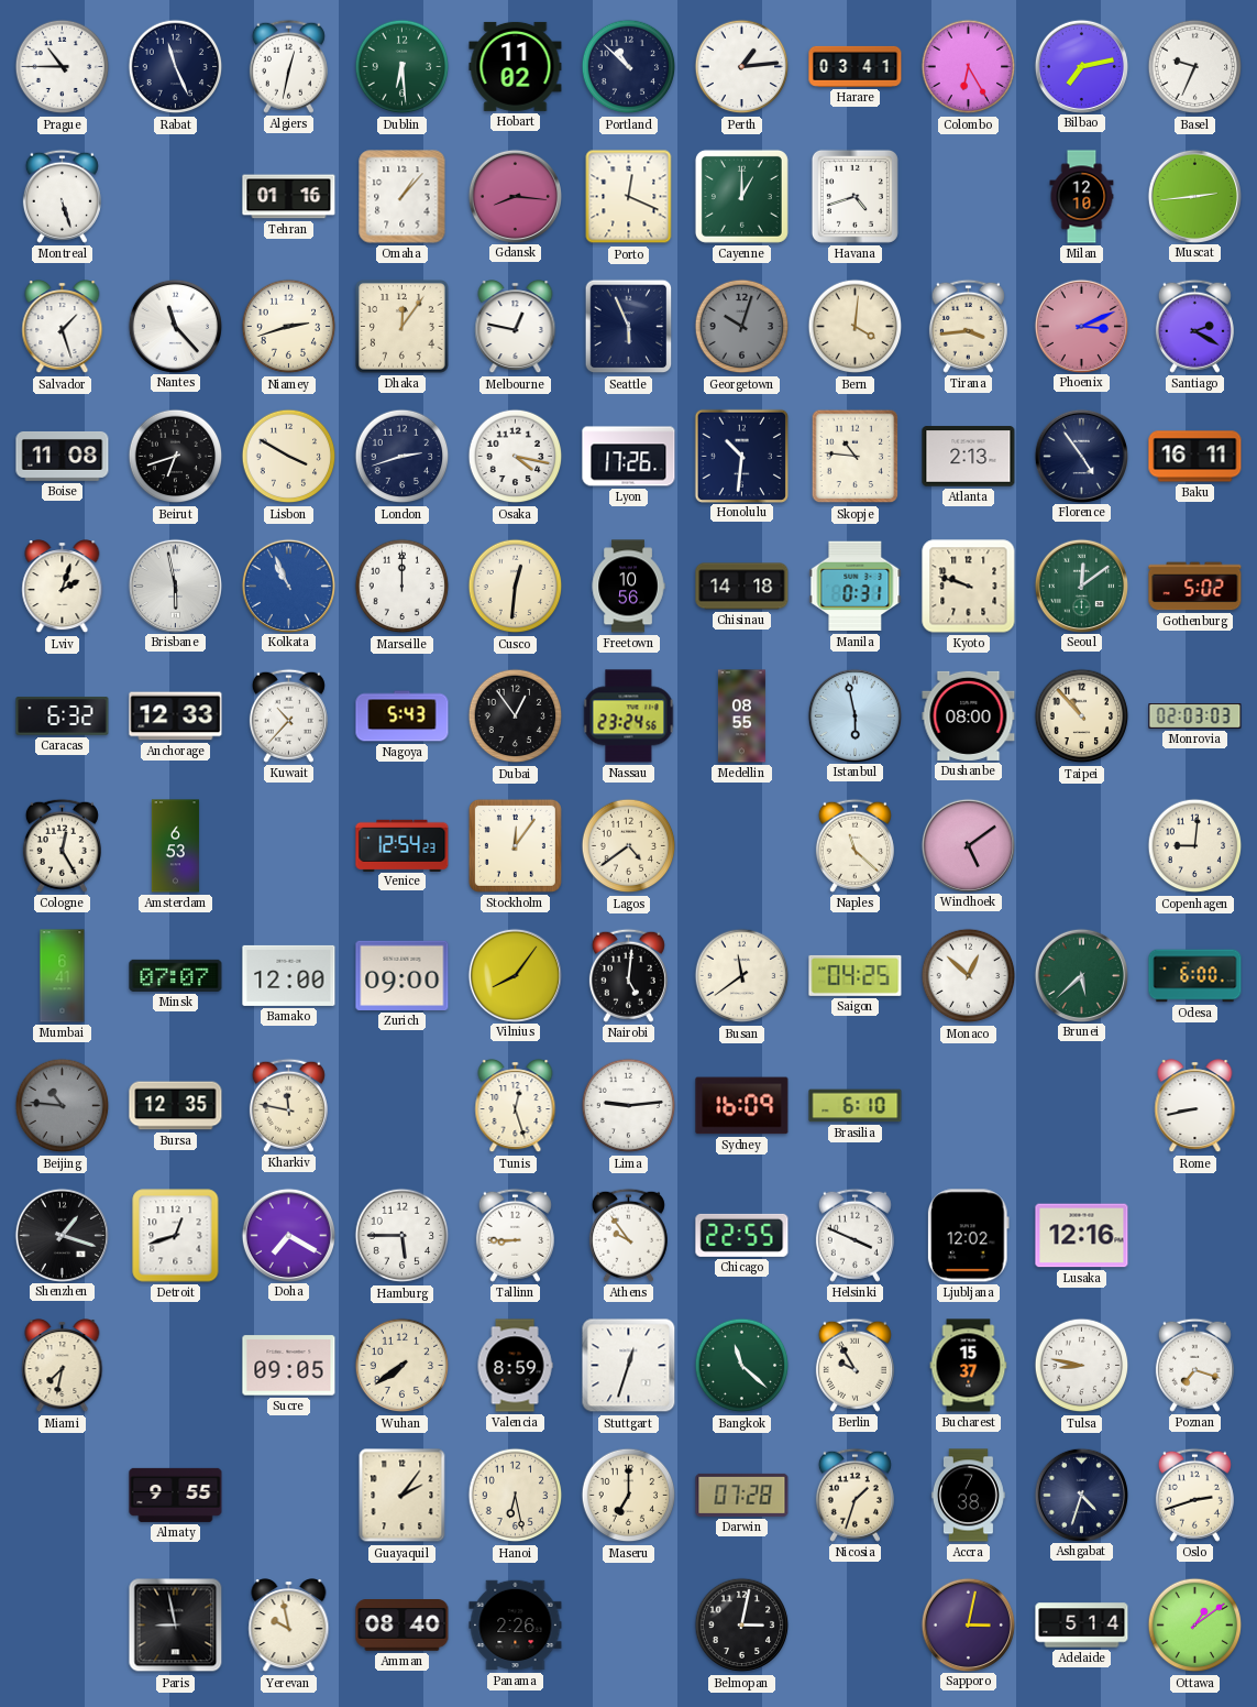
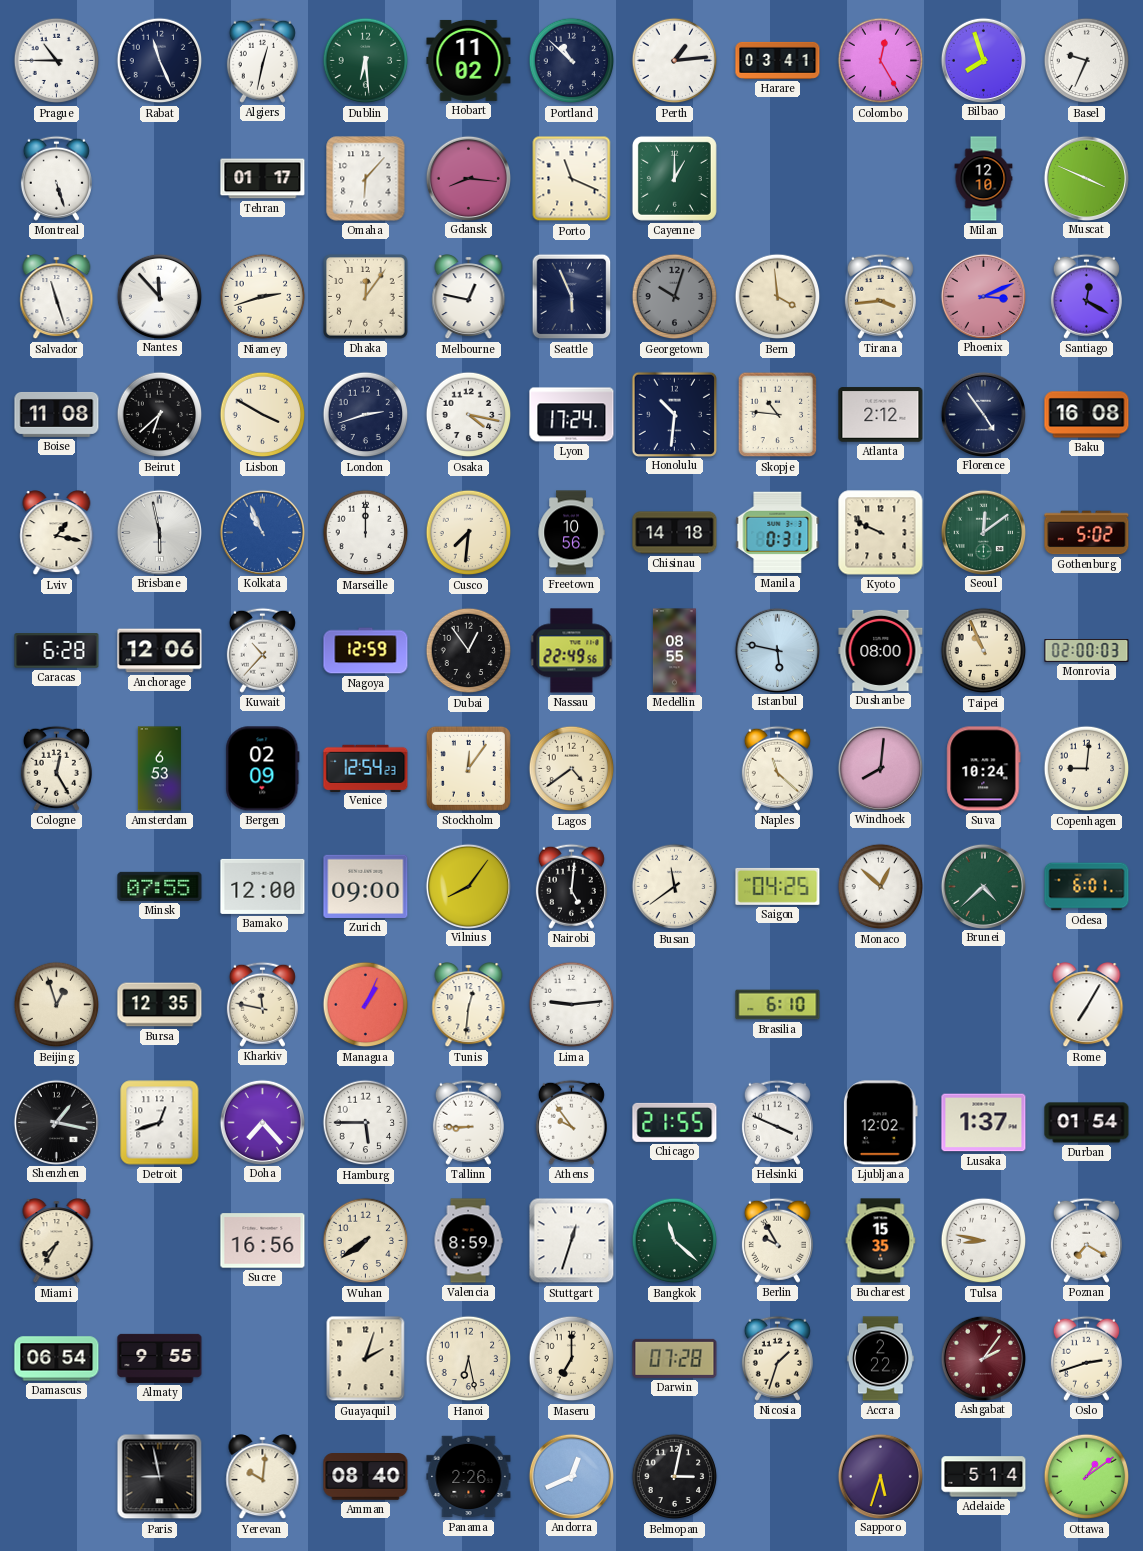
Colombo: 6:25 -> 12:25 (881, 61)
Bilbao: 7:13 -> 7:57 (983, 60)
Tehran: 01:16 -> 01:17 (263, 179)
Omaha: 1:07 -> 6:07 (366, 179)
Porto: 12:19 -> 11:19 (572, 179)
Havana: 4:42 -> none (854, 196)
Muscat: 2:44 -> 3:49 (1086, 178)
Salvador: 1:27 -> 11:27 (57, 297)
Nantes: 11:23 -> 11:53 (159, 296)
Bern: 4:01 -> 3:59 (778, 297)
Santiago: 2:20 -> 12:20 (1086, 296)
Beirut: 6:42 -> 6:38 (160, 415)
Lyon: 17:26 -> 17:24 (572, 415)
Atlanta: 2:13 -> 2:12 (881, 415)
Baku: 16:11 -> 16:08 (1087, 415)
Lviv: 2:03 -> 1:17 (57, 533)
Cusco: 12:31 -> 7:31 (469, 533)
Kyoto: 9:48 -> 9:49 (881, 533)
Caracas: 6:32 -> 6:28 (57, 651)
Anchorage: 12:33 -> 12:06 (160, 651)
Nagoya: 5:43 -> 12:59 (366, 651)
Nassau: 23:24 -> 22:49 (572, 651)
Istanbul: 5:58 -> 5:47 (777, 650)
Taipei: 10:53 -> 10:56 (984, 651)
Monrovia: 02:03 -> 02:00 (1087, 651)
Bergen: none -> 02:09 (263, 769)
Windhoek: 5:09 -> 8:01 (880, 768)
Suva: none -> 10:24 (984, 769)
Mumbai: 6:41 -> none (63, 976)
Minsk: 07:07 -> 07:55 (160, 886)
Brunei: 5:38 -> 4:38 (983, 886)
Odesa: 6:00 -> 6:01 (1087, 887)
Beijing: 10:46 -> 12:57 (57, 1005)
Beijing dial: grey -> cream (57, 1005)
Managua: none -> 1:04 (366, 1005)
Tunis: 12:27 -> 12:31 (469, 1005)
Sydney: 16:09 -> none (742, 1106)
Rome: 8:43 -> 7:05 (1087, 1005)
Shenzhen: 1:18 -> 1:17 (56, 1122)
Doha: 7:20 -> 7:23 (262, 1122)
Chicago: 22:55 -> 21:55 (675, 1122)
Lusaka: 12:16 -> 1:37 (984, 1123)
Durban: none -> 01:54 (1087, 1123)
Miami: 7:32 -> 7:35 (57, 1241)
Sucre: 09:05 -> 16:56 (263, 1241)
Bucharest: 15:37 -> 15:35 (881, 1241)
Poznan: 7:18 -> 7:20 (1086, 1240)
Damascus: none -> 06:54 (57, 1359)
Guayaquil: 2:06 -> 2:03 (366, 1359)
Accra: 7:38 -> 2:22 (880, 1359)
Ashgabat: 4:33 -> 2:06 (983, 1358)
Ashgabat dial: navy -> burgundy (983, 1358)
Yerevan: 9:58 -> 10:01 (263, 1477)
Andorra: none -> 12:41 (571, 1476)
Sapporo: 3:02 -> 5:33 (880, 1476)
